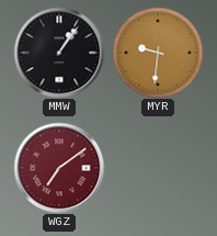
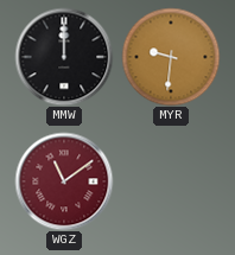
MMW: 1:06 -> 12:00 (64, 57)
WGZ: 7:09 -> 11:09 (64, 181)
